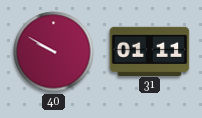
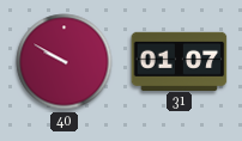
31: 01:11 -> 01:07 (180, 61)
